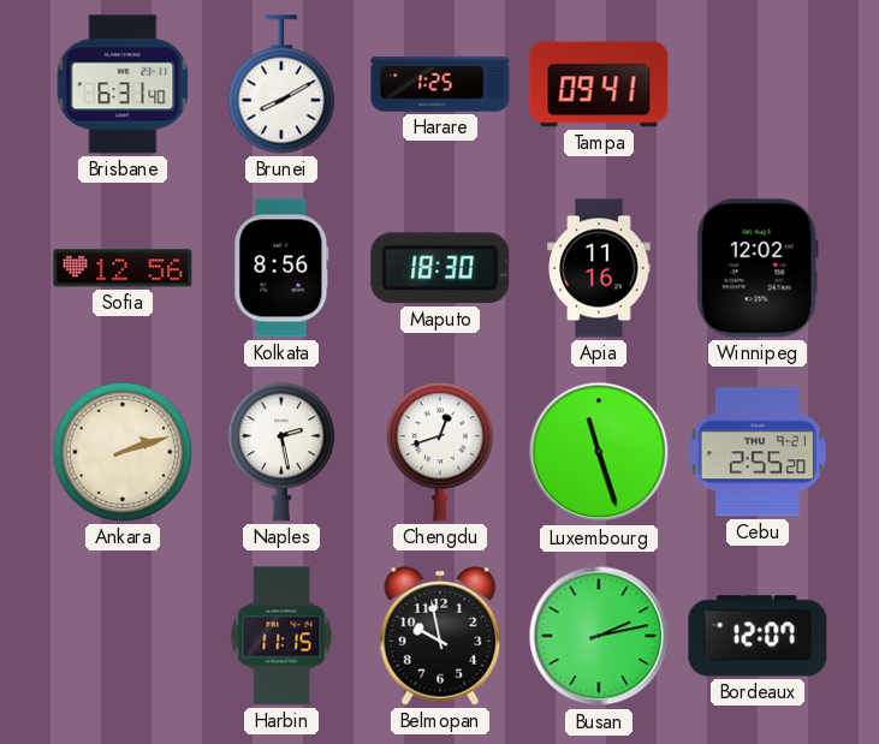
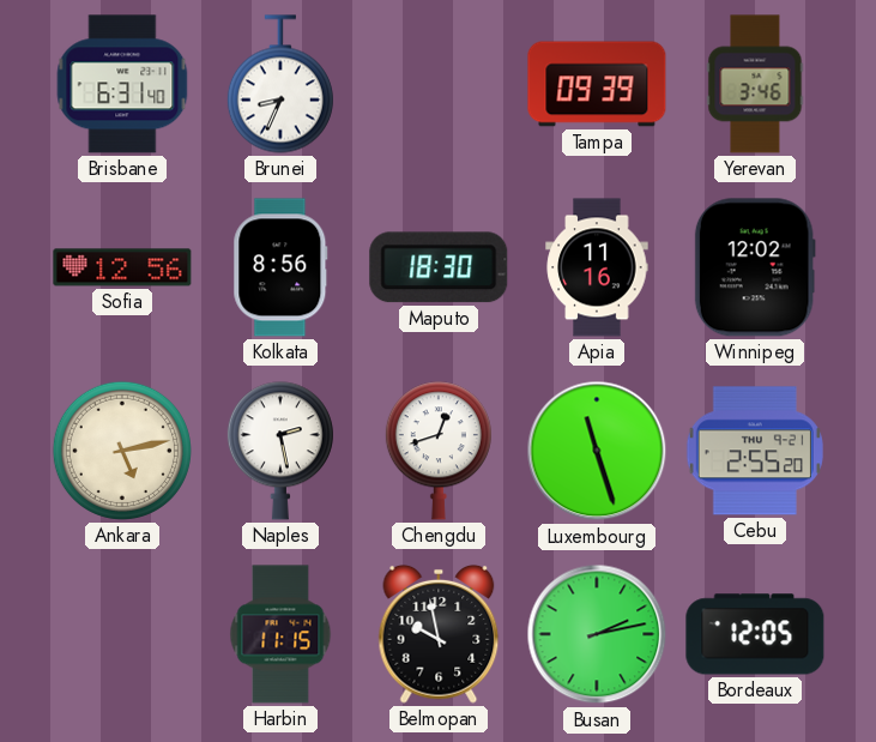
Brunei: 8:10 -> 8:34 (280, 84)
Harare: 1:25 -> none (440, 84)
Tampa: 09:41 -> 09:39 (597, 84)
Yerevan: none -> 3:46 (755, 84)
Ankara: 2:12 -> 5:13 (122, 451)
Bordeaux: 12:07 -> 12:05 (755, 634)
